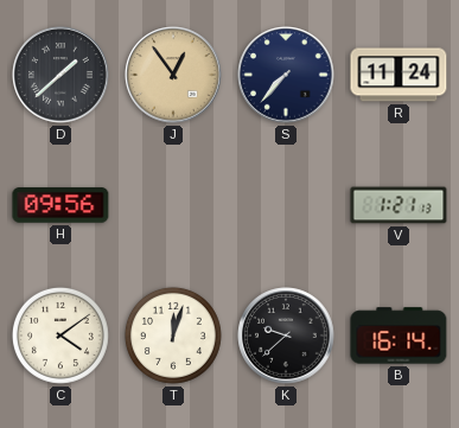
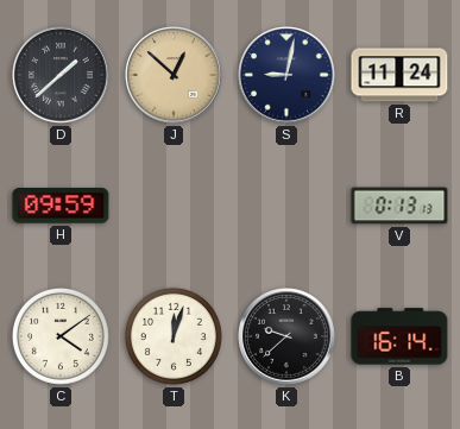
J: 12:54 -> 12:52 (174, 75)
S: 7:37 -> 9:02 (286, 75)
H: 09:56 -> 09:59 (61, 206)
V: 1:21 -> 0:13 (399, 206)
